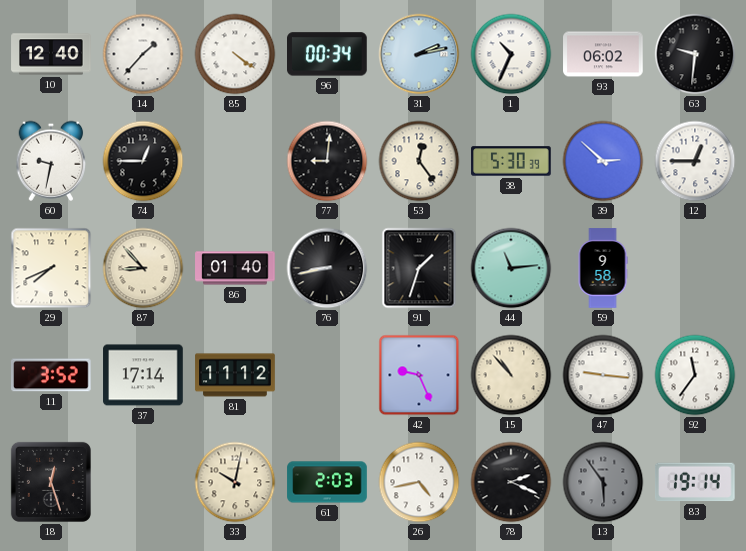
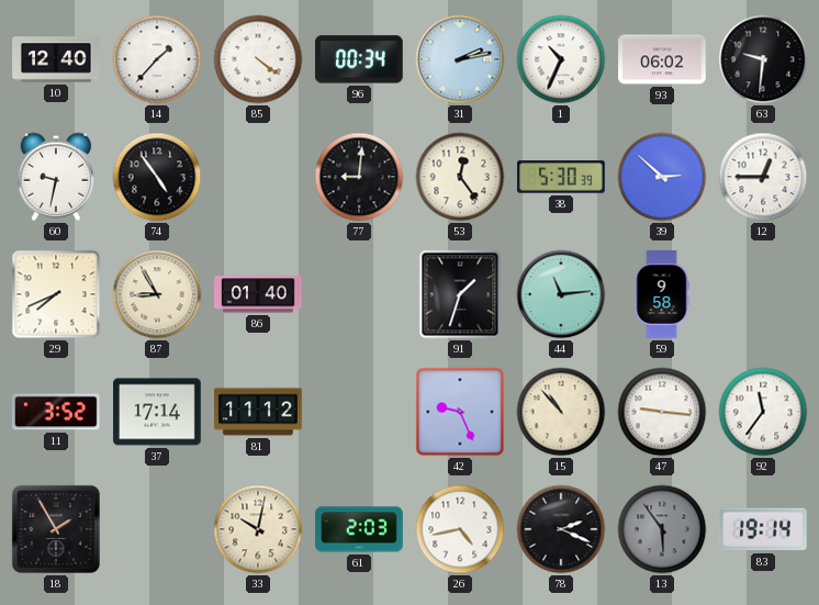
74: 12:45 -> 4:54 (157, 177)
87: 8:53 -> 8:55 (157, 294)
76: 8:43 -> none (327, 268)
18: 12:27 -> 1:55 (56, 529)
